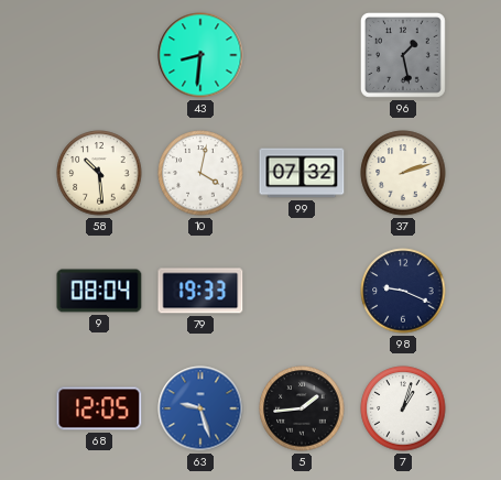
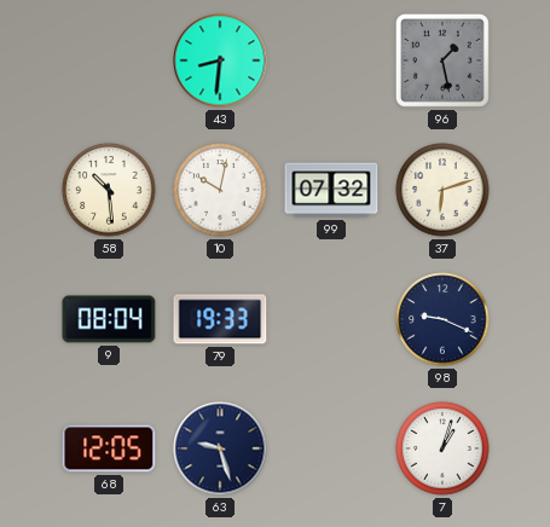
10: 4:02 -> 10:02 (220, 190)
37: 2:12 -> 6:12 (442, 190)
63 dial: blue -> navy (220, 448)
5: 1:44 -> none (302, 408)
